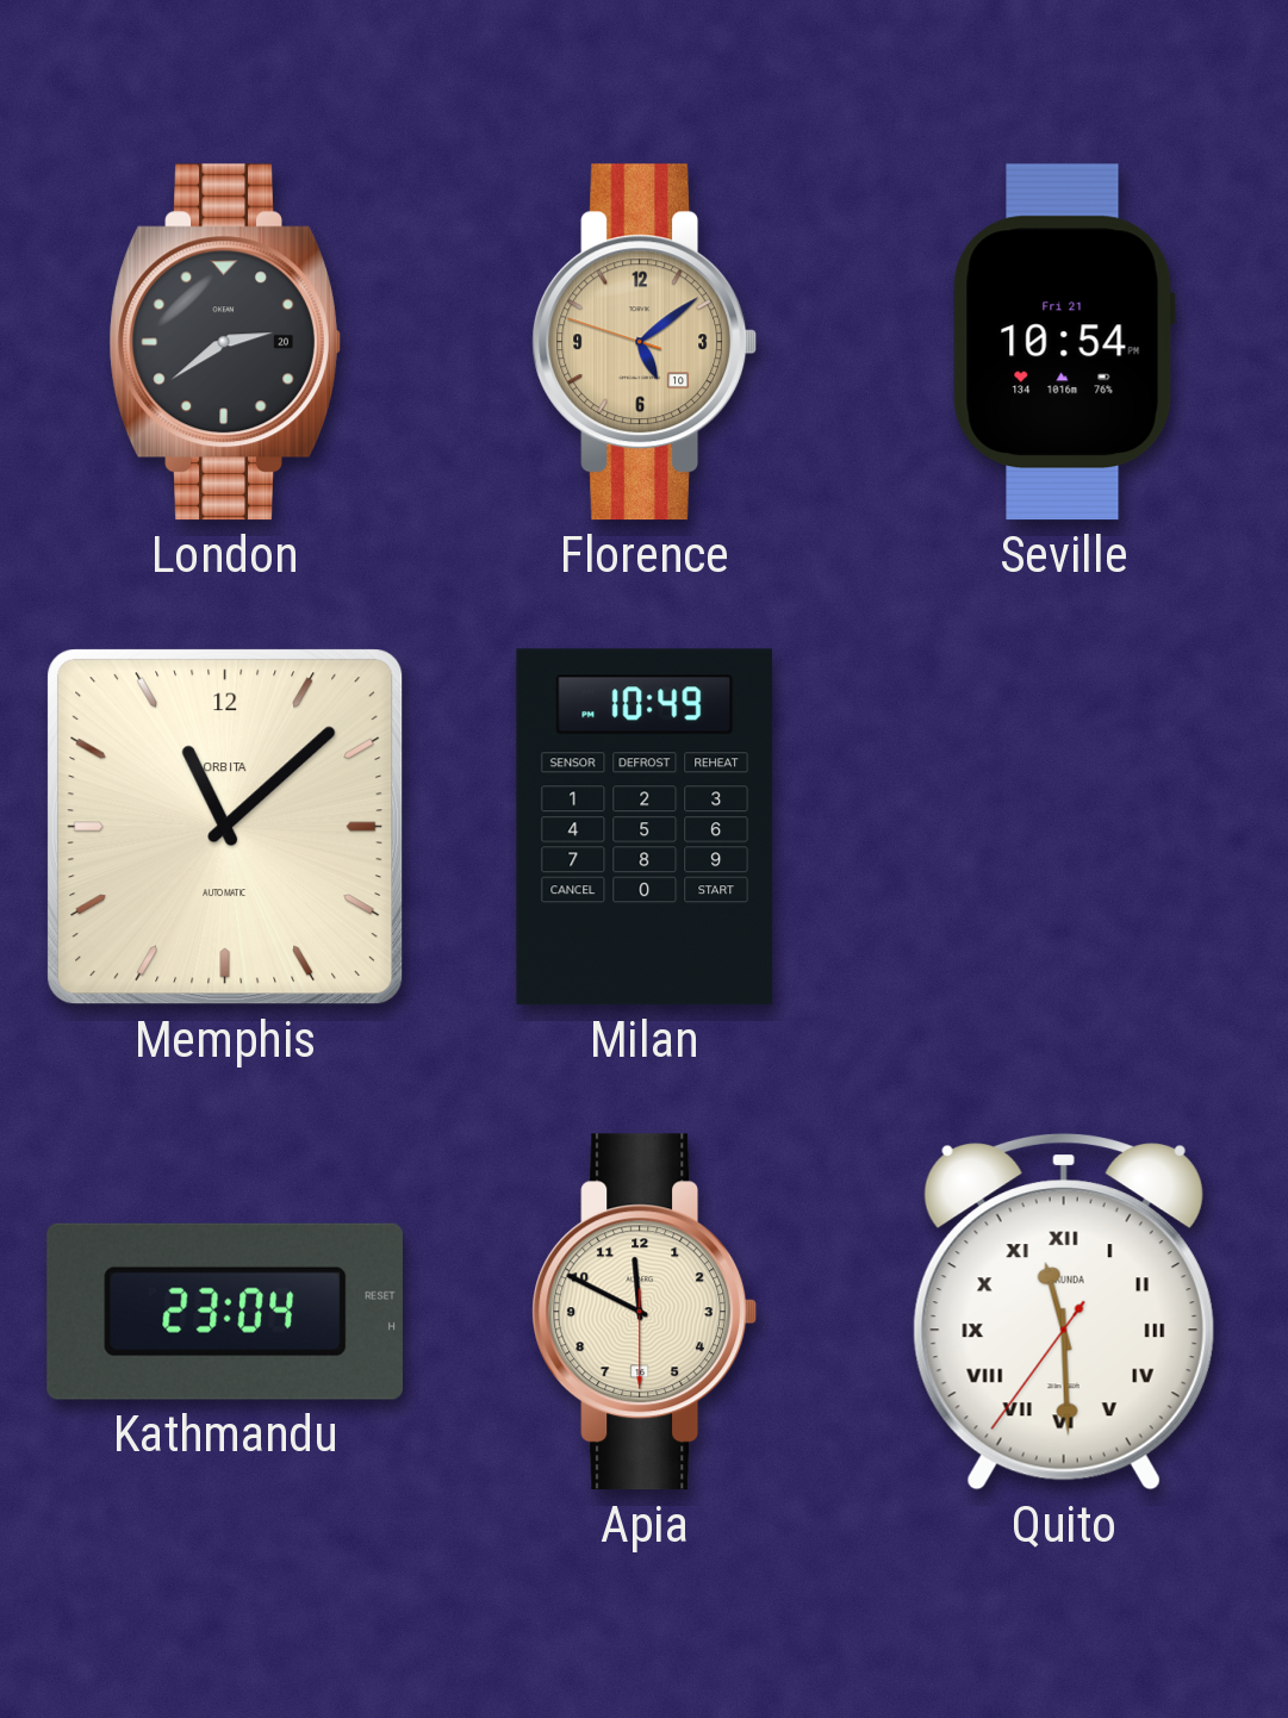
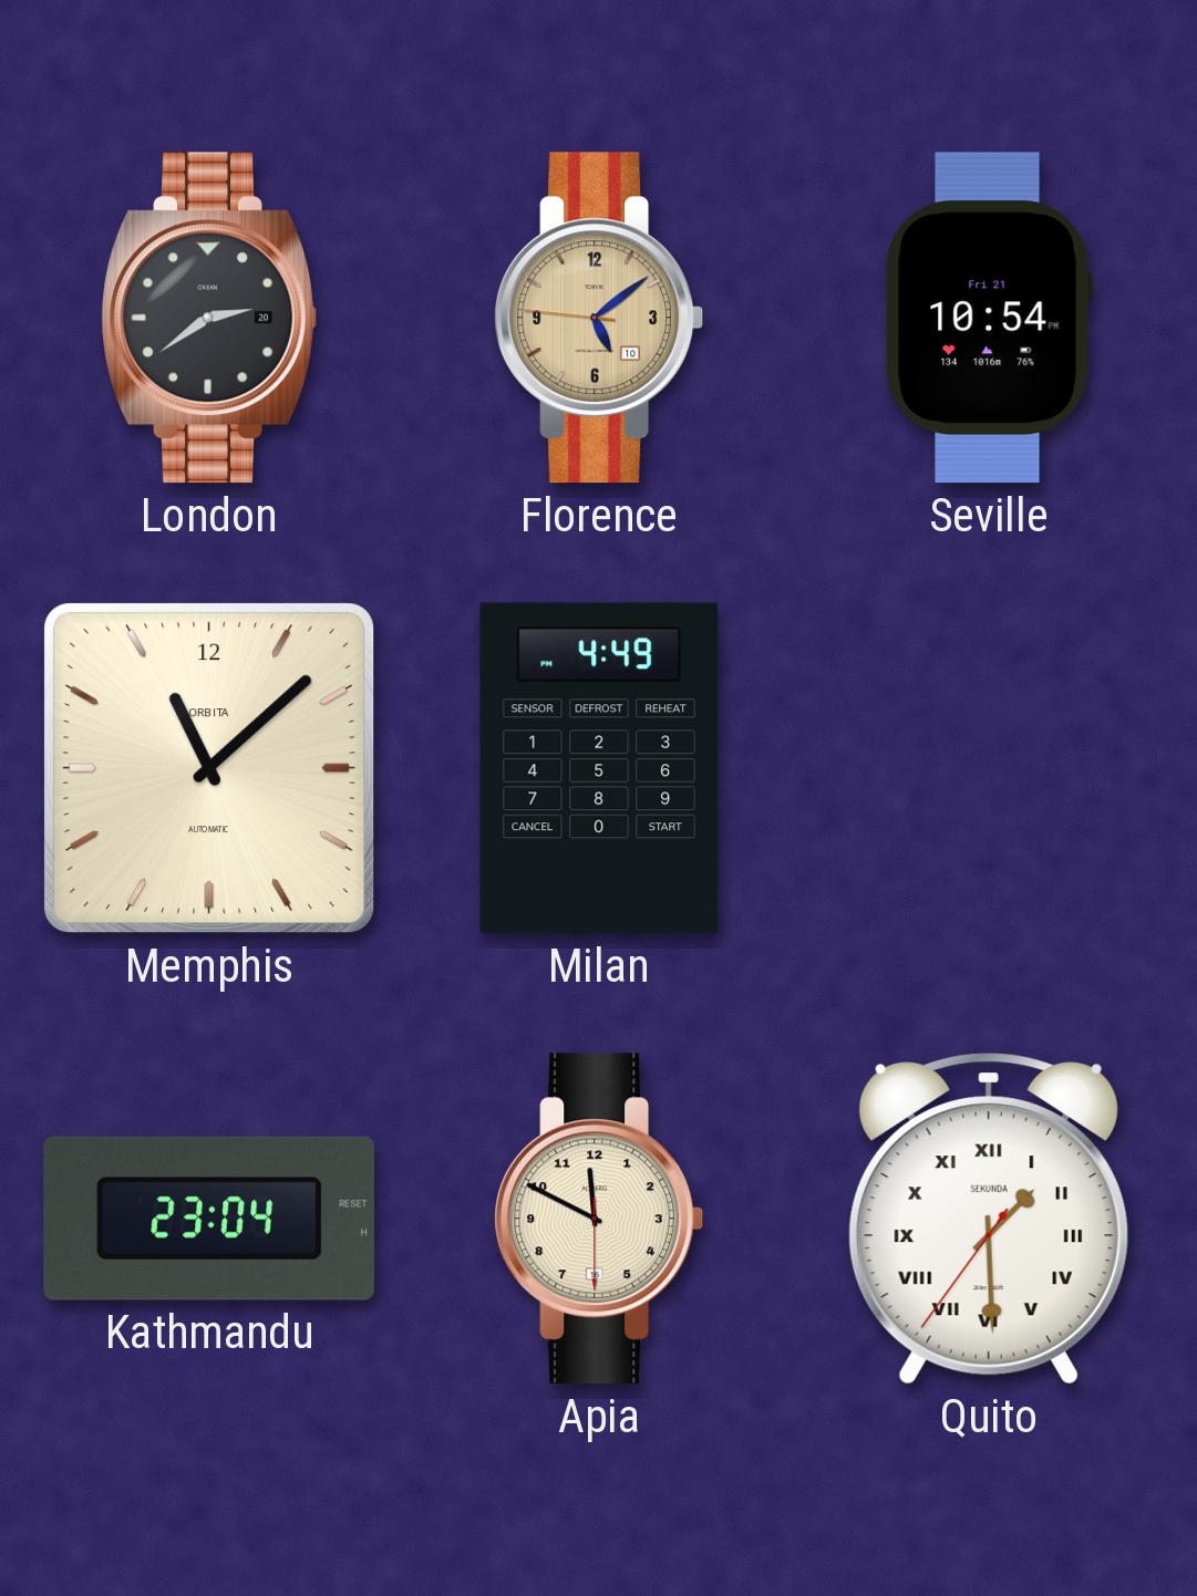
Florence: 5:08:48 -> 5:08:46 (599, 318)
Milan: 10:49 -> 4:49 (599, 768)
Quito: 11:29 -> 1:29 (989, 1220)
